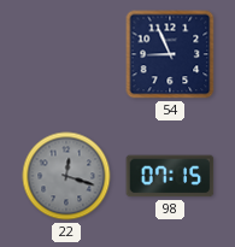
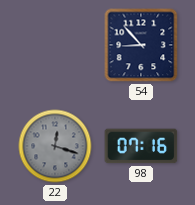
54: 8:56 -> 8:53 (141, 45)
98: 07:15 -> 07:16 (141, 146)
